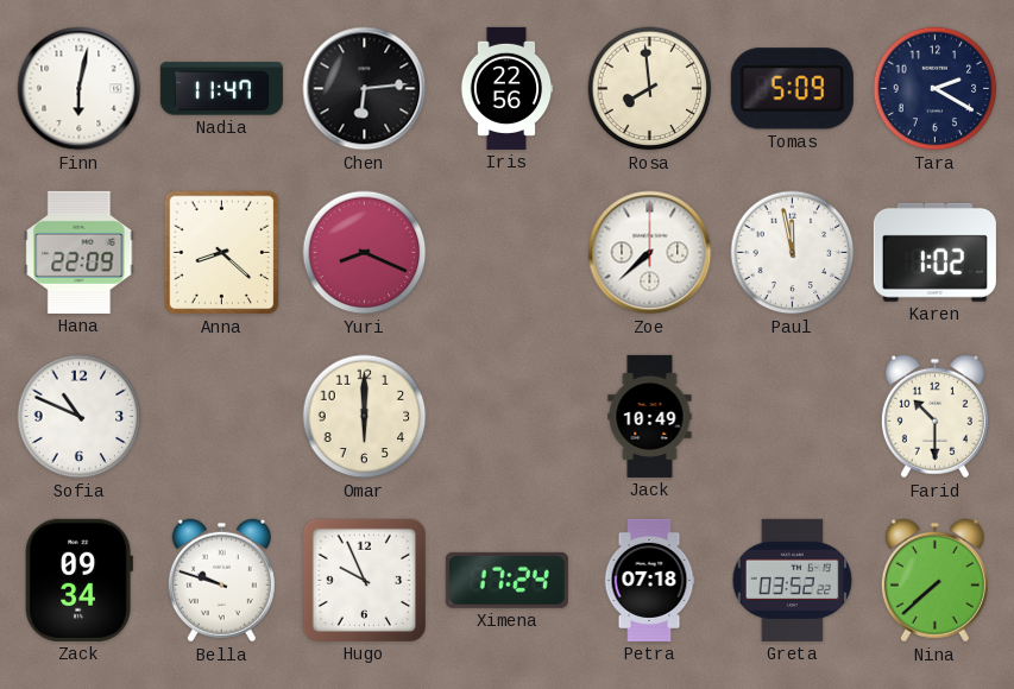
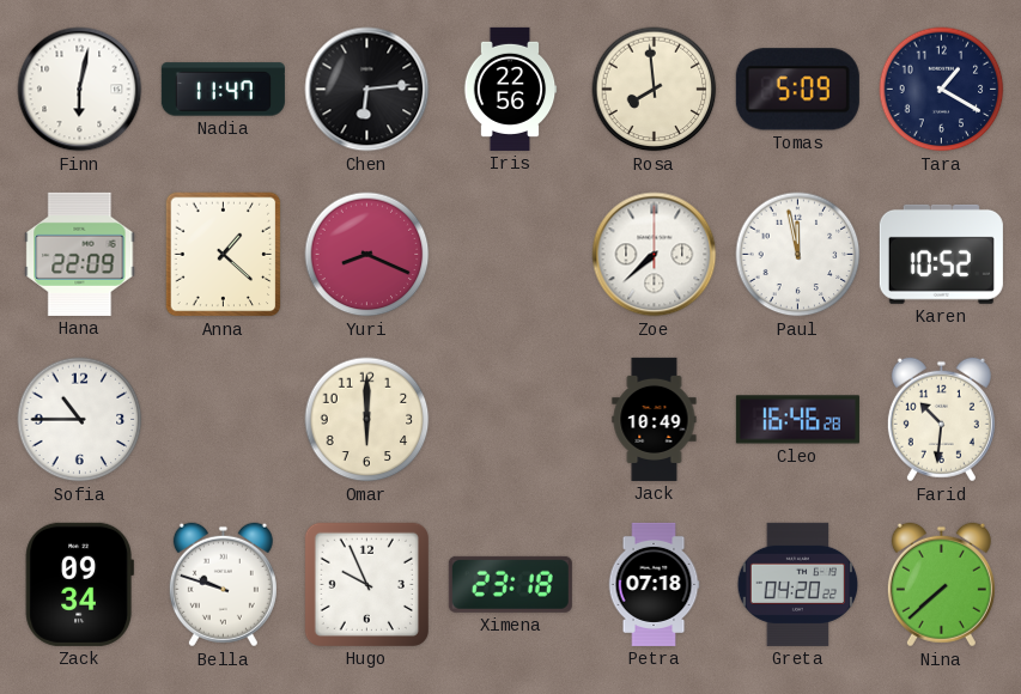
Tara: 2:20 -> 1:20 (942, 90)
Anna: 8:22 -> 1:22 (224, 255)
Karen: 1:02 -> 10:52 (941, 254)
Sofia: 10:49 -> 10:45 (80, 420)
Cleo: none -> 16:46 (797, 420)
Farid: 10:30 -> 10:31 (941, 420)
Ximena: 17:24 -> 23:18 (510, 584)
Greta: 03:52 -> 04:20 (798, 584)
